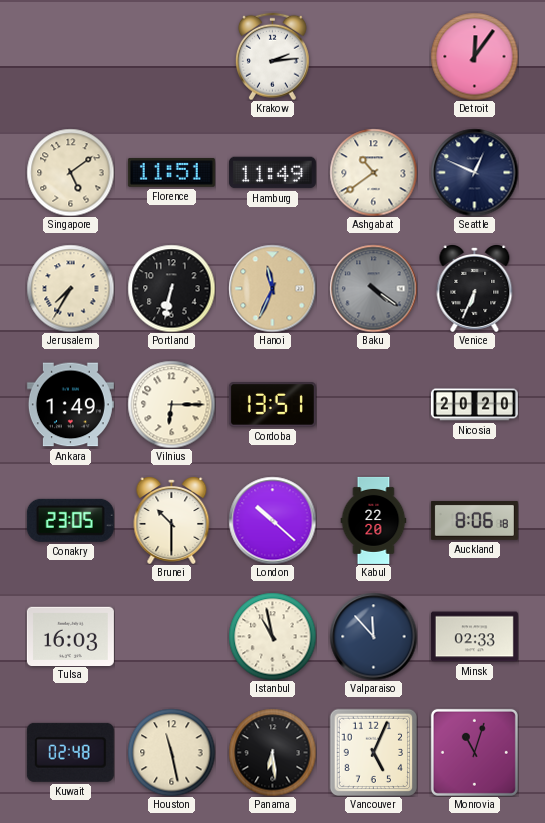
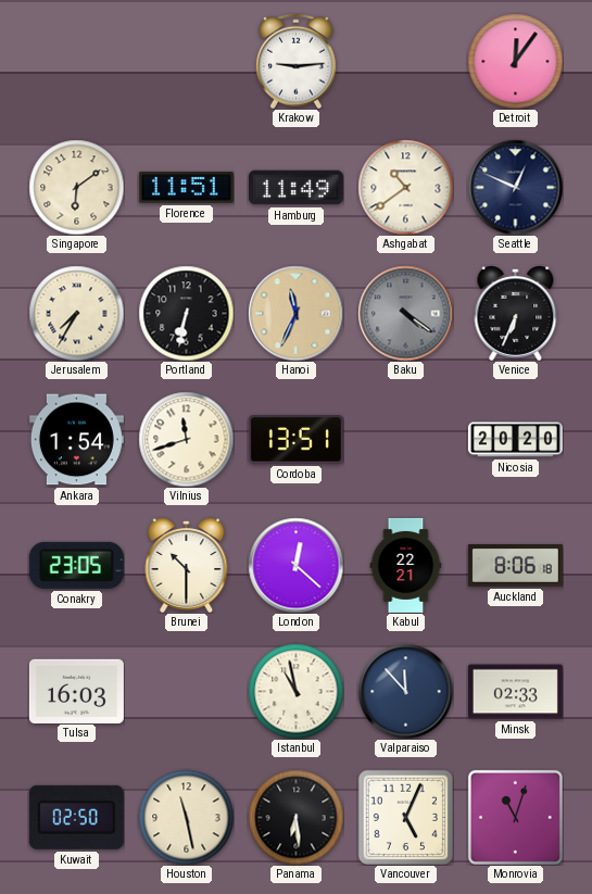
Krakow: 2:14 -> 9:14 (295, 61)
Singapore: 5:09 -> 6:09 (76, 187)
Ankara: 1:49 -> 1:54 (76, 440)
Vilnius: 6:15 -> 11:42 (186, 439)
London: 10:22 -> 12:22 (295, 565)
Kabul: 22:20 -> 22:21 (406, 565)
Kuwait: 02:48 -> 02:50 (76, 817)
